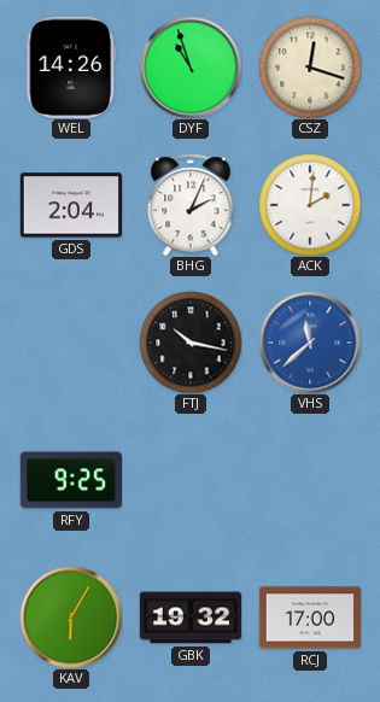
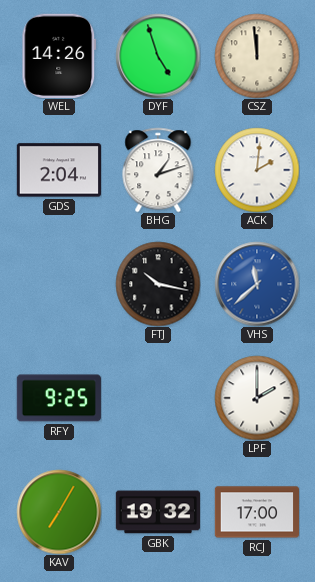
DYF: 10:57 -> 4:57 (158, 56)
CSZ: 12:18 -> 11:59 (257, 56)
BHG: 2:04 -> 1:12 (158, 170)
LPF: none -> 2:00 (257, 398)
KAV: 6:05 -> 7:05 (59, 512)
